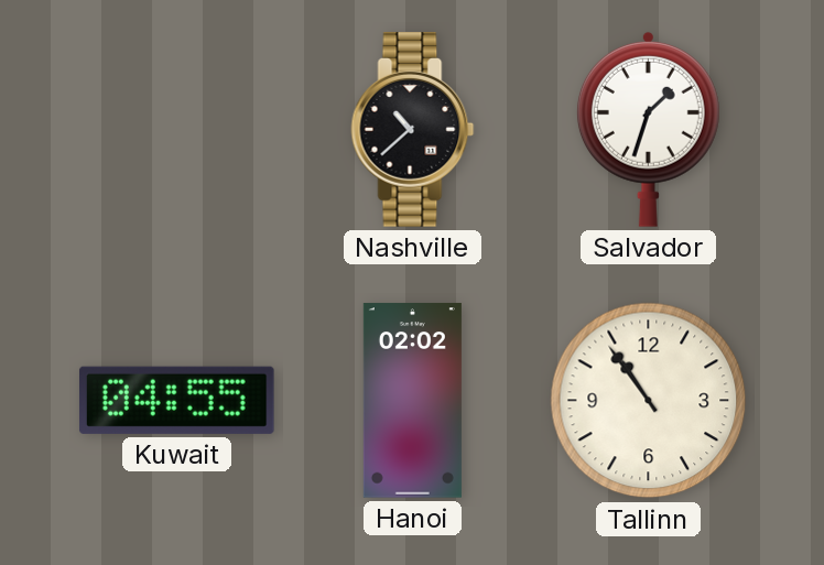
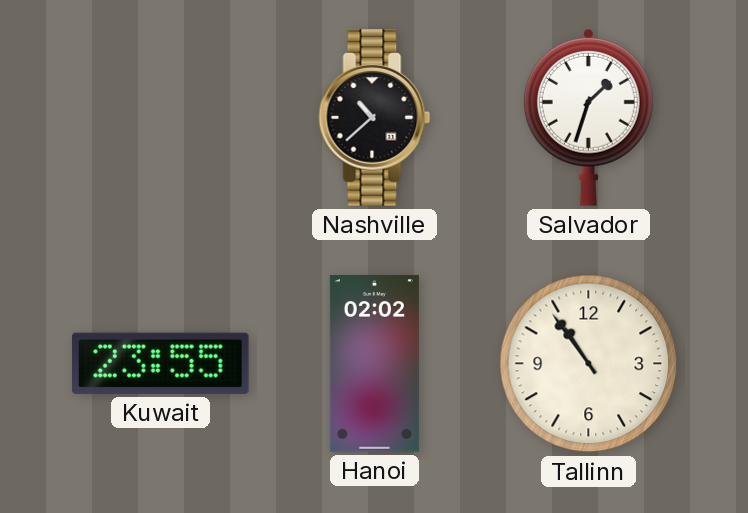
Kuwait: 04:55 -> 23:55 (160, 363)
